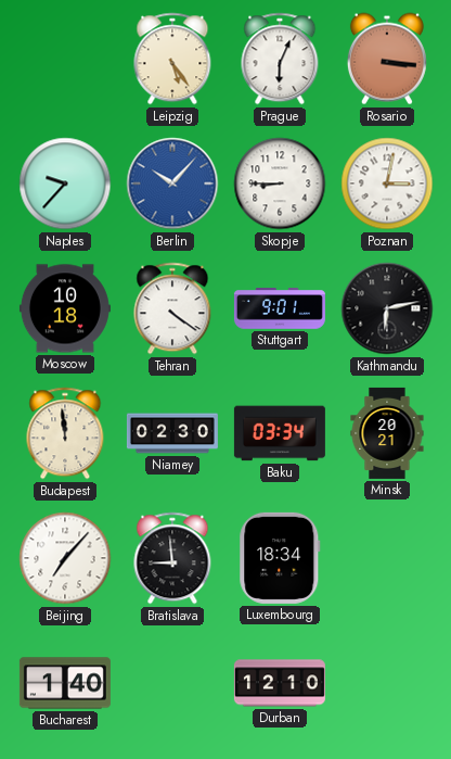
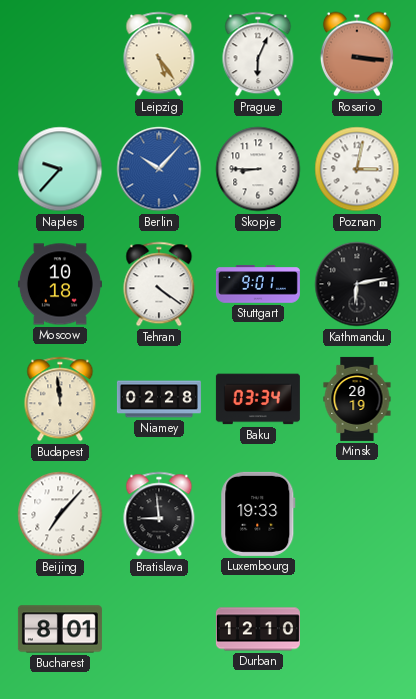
Niamey: 02:30 -> 02:28 (159, 399)
Minsk: 20:21 -> 20:19 (357, 399)
Luxembourg: 18:34 -> 19:33 (258, 514)
Bucharest: 1:40 -> 8:01 (60, 629)
